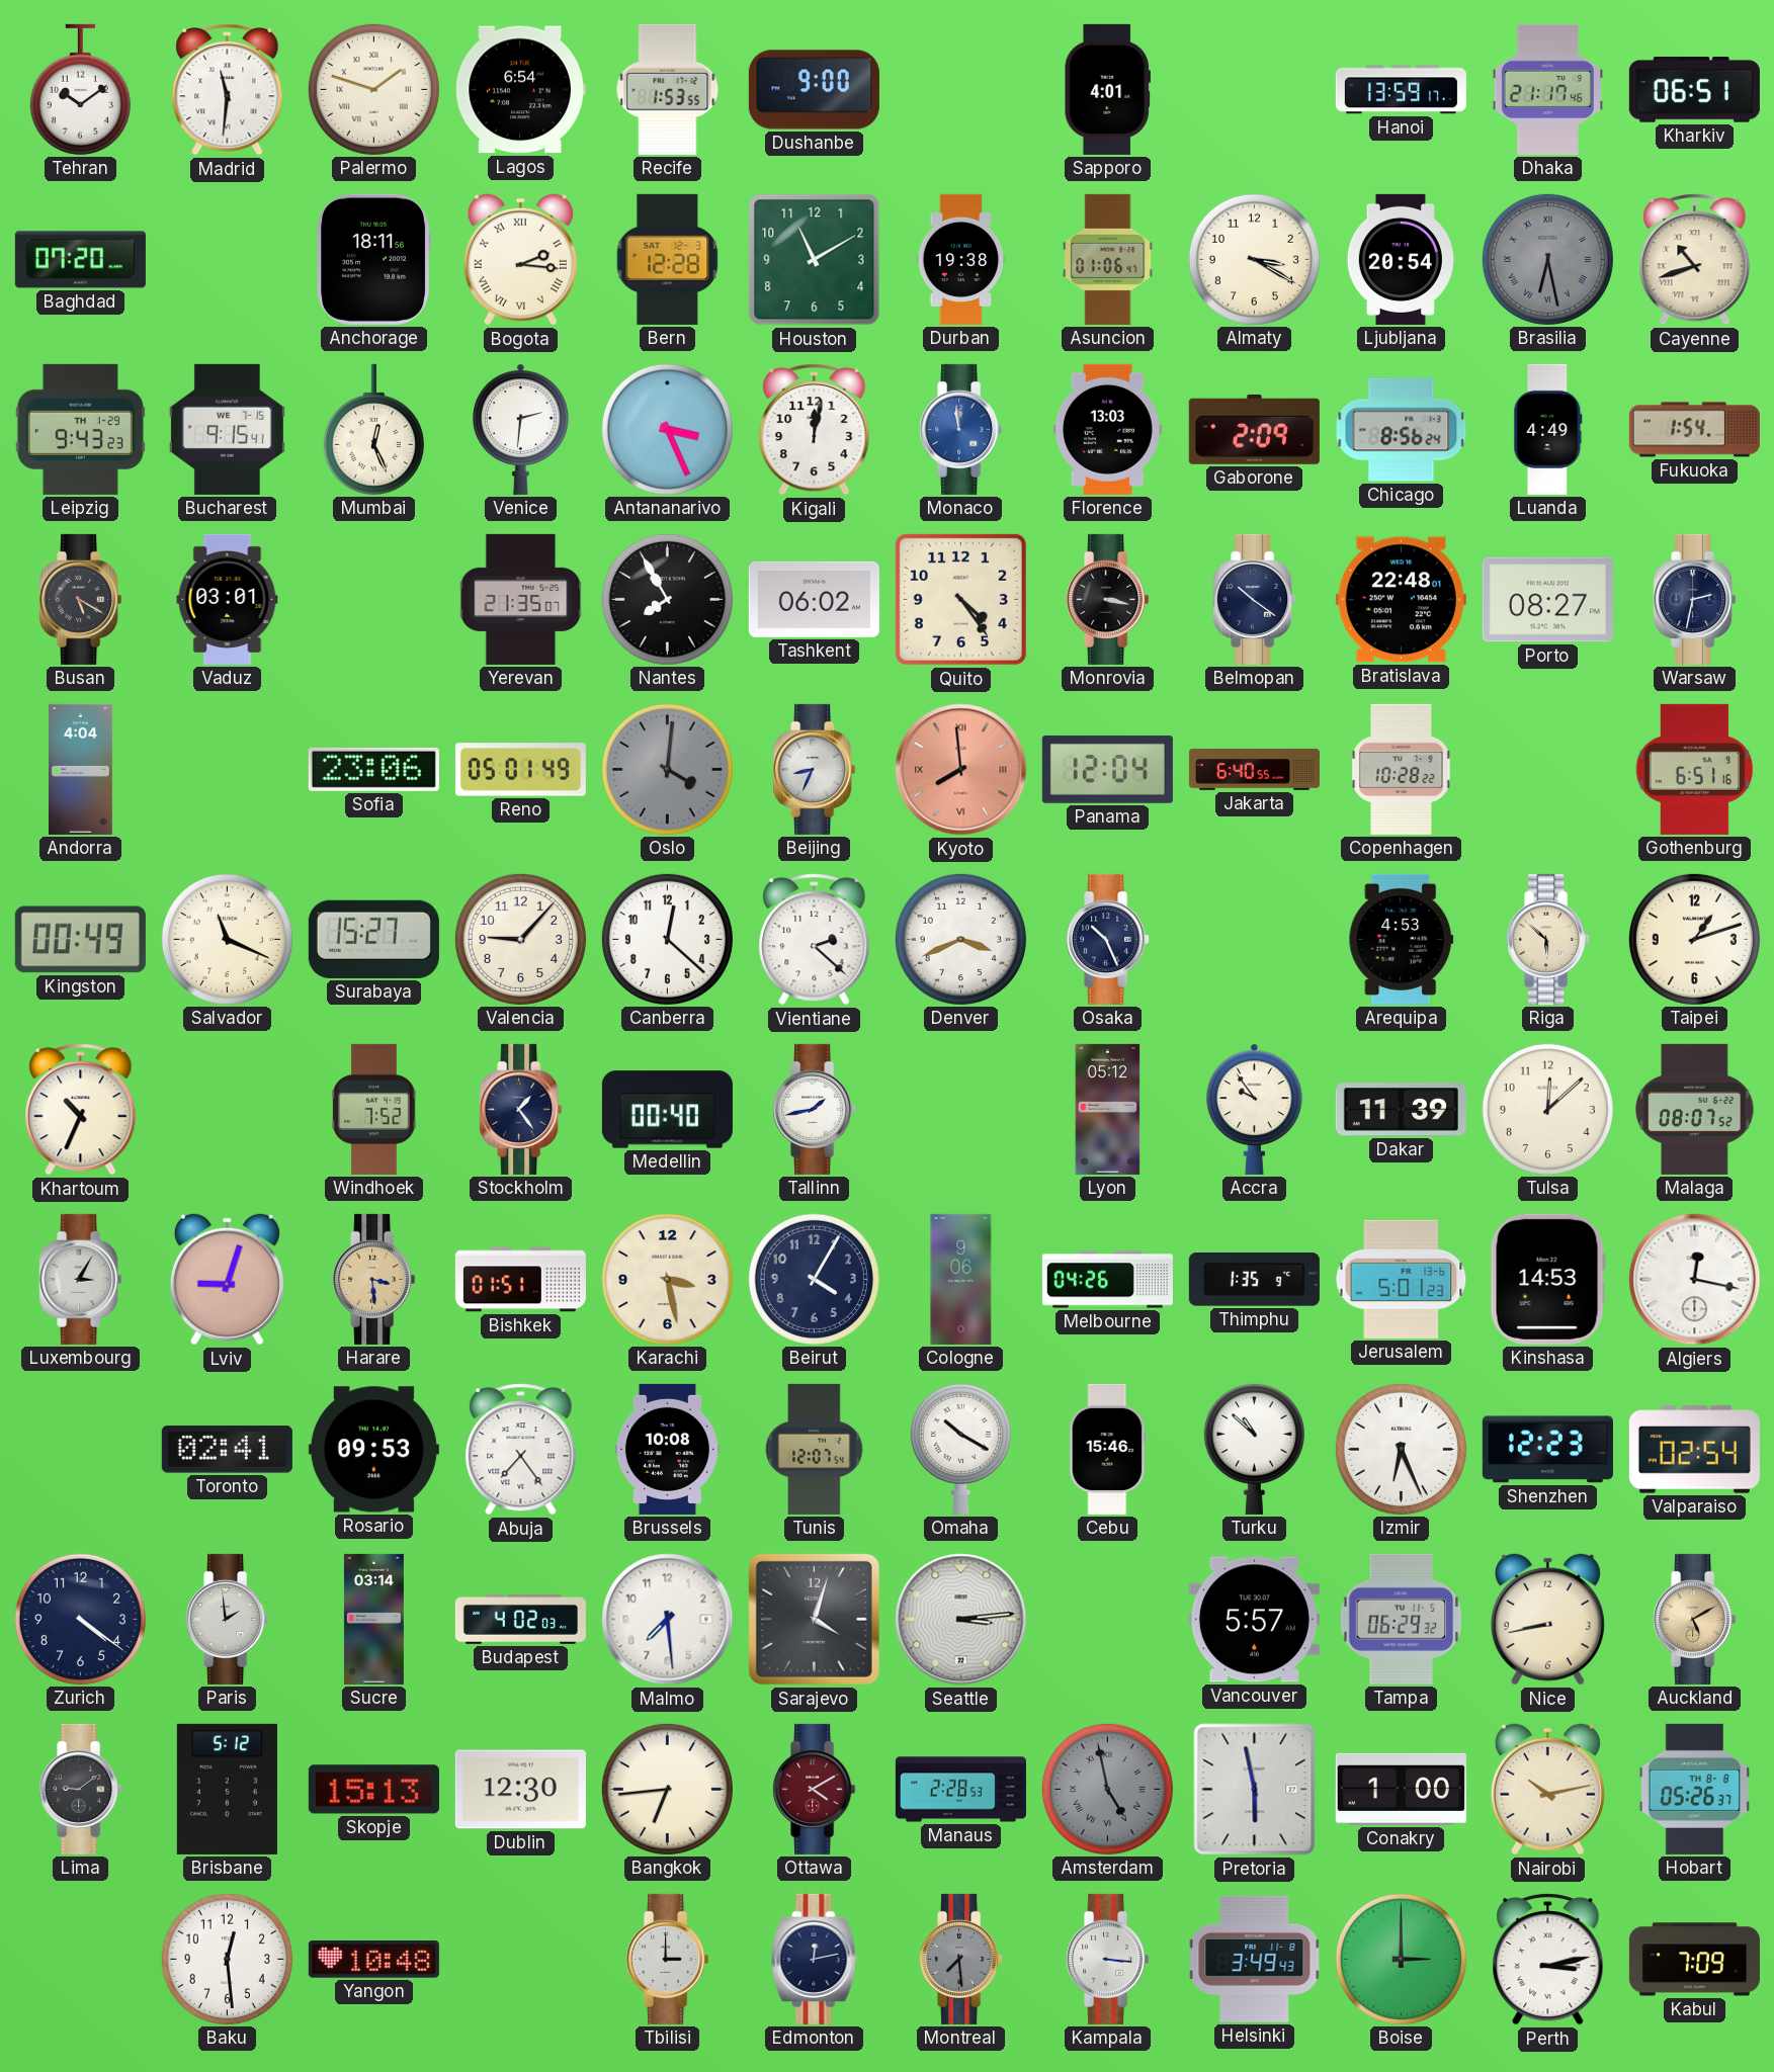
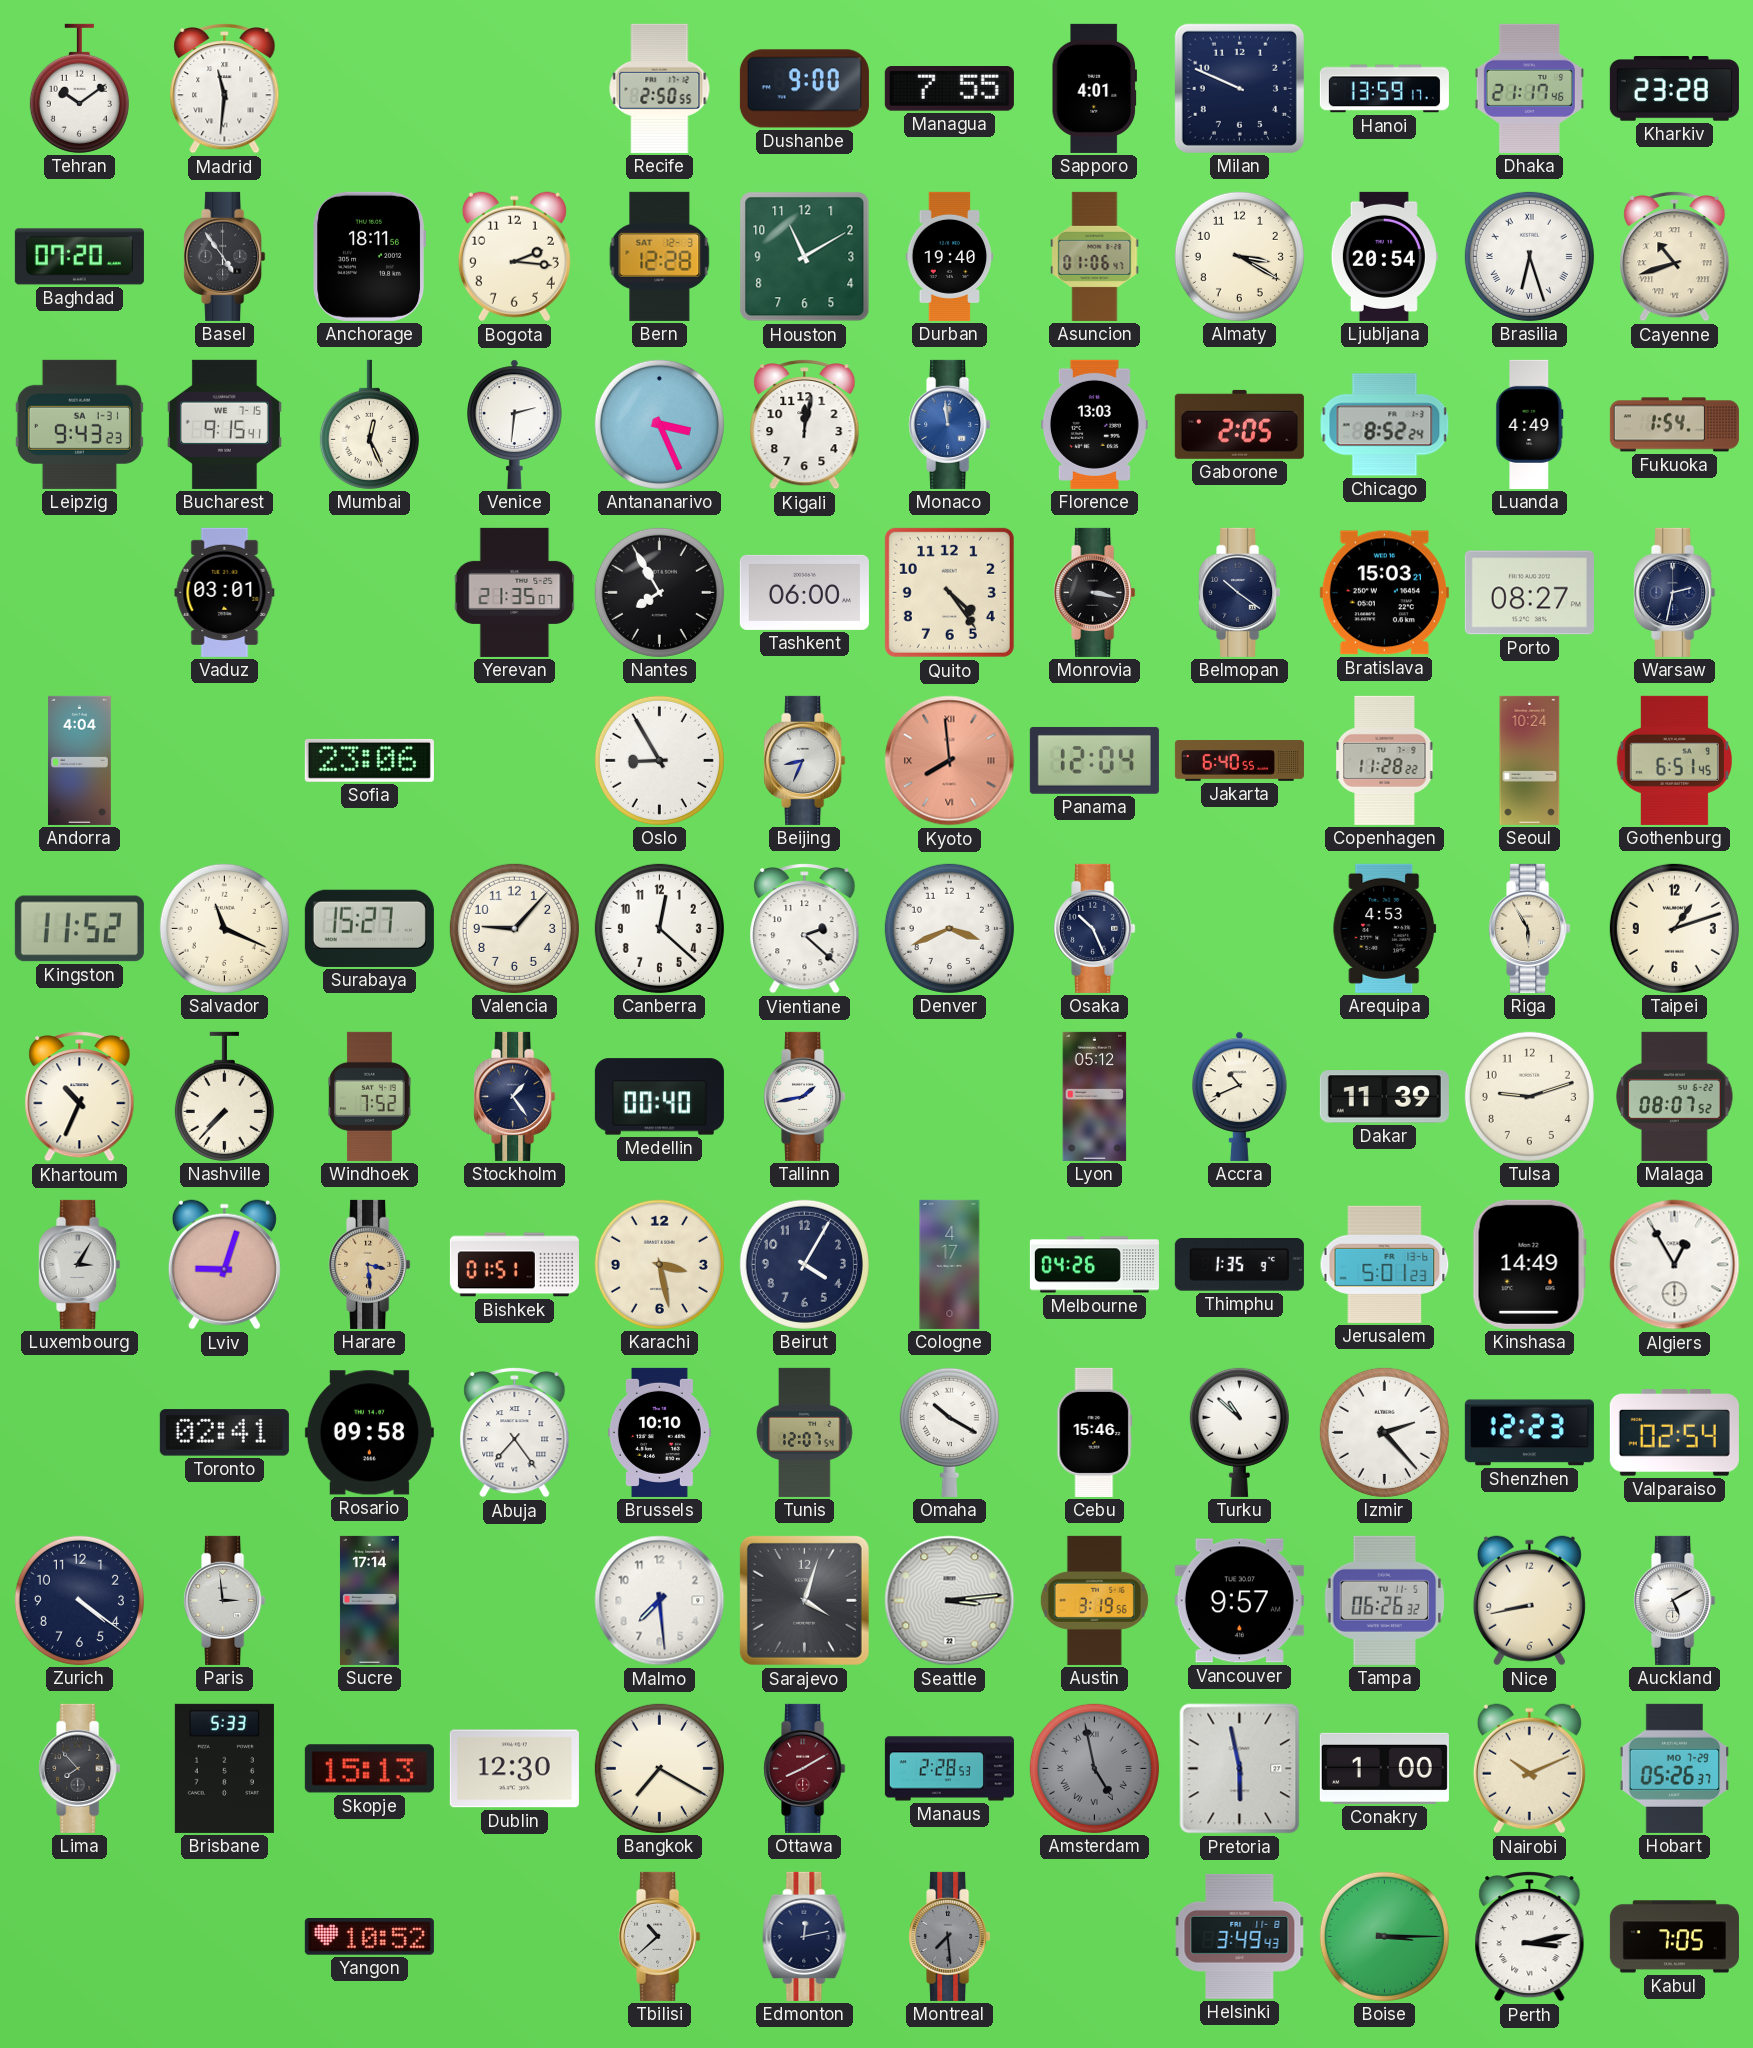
Palermo: 1:48 -> none (373, 89)
Lagos: 6:54 -> none (520, 90)
Recife: 1:53 -> 2:50 (660, 88)
Managua: none -> 7:55 (949, 89)
Milan: none -> 9:49 (1239, 88)
Kharkiv: 06:51 -> 23:28 (1674, 89)
Basel: none -> 4:54 (225, 256)
Bogota numerals: Roman -> Arabic (514, 257)
Durban: 19:38 -> 19:40 (950, 256)
Brasilia: 6:28 -> 6:27 (1529, 256)
Brasilia dial: grey -> white (1529, 256)
Leipzig date: TH 1-29 -> SA 1-31 (79, 424)
Gaborone: 2:09 -> 2:05 (1239, 424)
Chicago: 8:56 -> 8:52 (1385, 425)
Busan: 5:20 -> none (81, 599)
Tashkent: 06:02 -> 06:00 (804, 592)
Bratislava: 22:48 -> 15:03 (1384, 593)
Reno: 05:01 -> none (520, 770)
Oslo: 4:01 -> 8:55 (659, 760)
Oslo dial: grey -> white (659, 760)
Copenhagen: 10:28 -> 11:28 (1385, 760)
Seoul: none -> 10:24 (1530, 760)
Gothenburg: 6:51:16 -> 6:51:45 (1674, 760)
Kingston: 00:49 -> 11:52 (79, 929)
Riga: 5:52 -> 5:55 (1530, 928)
Nashville: none -> 7:37 (224, 1096)
Accra: 9:54 -> 10:41 (1240, 1096)
Tulsa: 12:08 -> 9:12 (1529, 1096)
Cologne: 9:06 -> 4:17 (950, 1264)
Kinshasa: 14:53 -> 14:49 (1529, 1264)
Algiers: 12:17 -> 12:55 (1675, 1265)
Rosario: 09:53 -> 09:58 (369, 1433)
Brussels: 10:08 -> 10:10 (659, 1432)
Izmir: 6:26 -> 2:23 (1384, 1432)
Paris: 1:59 -> 2:59 (225, 1600)
Sucre: 03:14 -> 17:14 (369, 1600)
Budapest: 4:02 -> none (520, 1619)
Austin: none -> 3:19 (1094, 1600)
Vancouver: 5:57 -> 9:57 (1239, 1601)
Tampa: 06:29 -> 06:26 (1385, 1600)
Auckland dial: champagne -> white (1675, 1600)
Lima: 9:09 -> 7:53 (80, 1768)
Brisbane: 5:12 -> 5:33 (224, 1768)
Bangkok: 6:44 -> 7:20 (659, 1768)
Ottawa: 4:10 -> 8:10 (805, 1768)
Nairobi: 10:13 -> 10:11 (1529, 1769)
Hobart date: TH 8-8 -> MO 7-29 (1674, 1768)
Baku: 12:29 -> none (227, 1959)
Yangon: 10:48 -> 10:52 (369, 1937)
Tbilisi: 3:00 -> 10:38 (660, 1936)
Kampala: 3:16 -> none (1108, 1959)
Boise: 3:00 -> 3:15 (1384, 1936)
Kabul: 7:09 -> 7:05 (1674, 1937)
